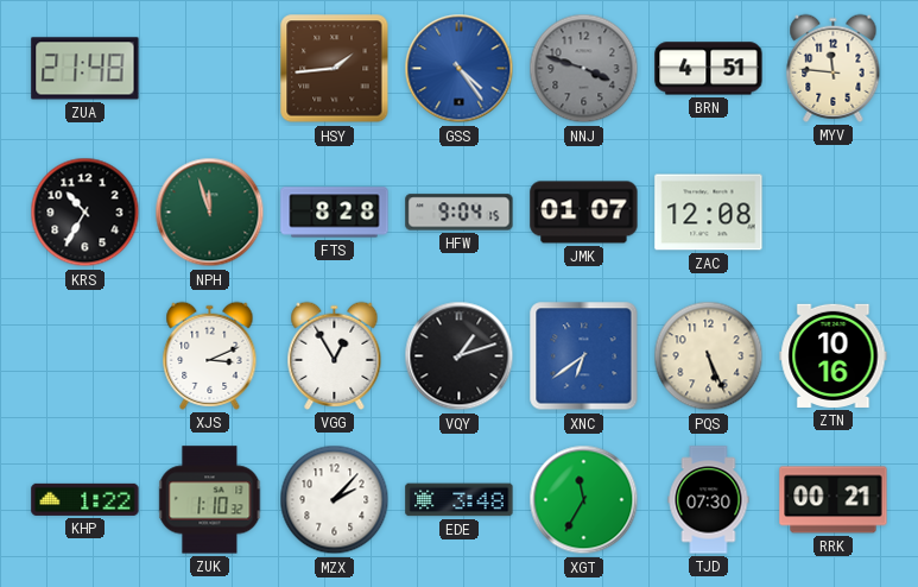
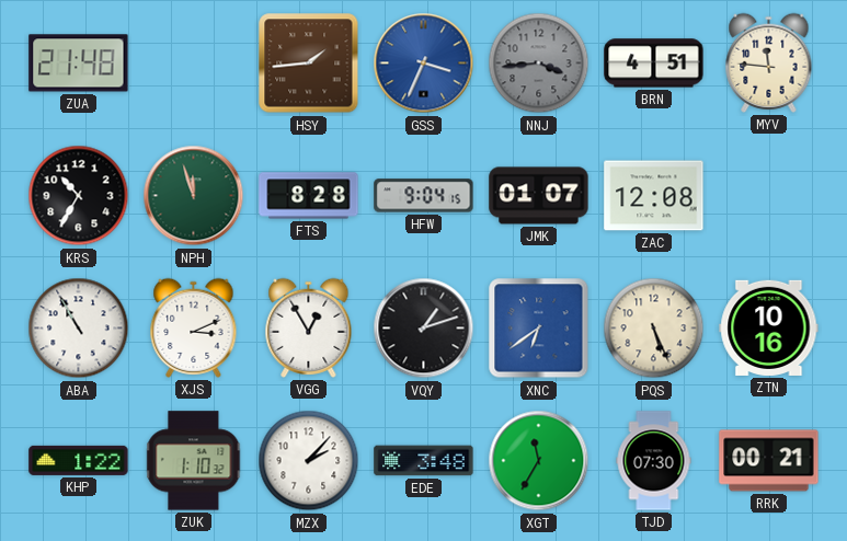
GSS: 4:24 -> 3:34 (424, 64)
NNJ: 3:48 -> 3:44 (539, 64)
ABA: none -> 10:55 (79, 329)
